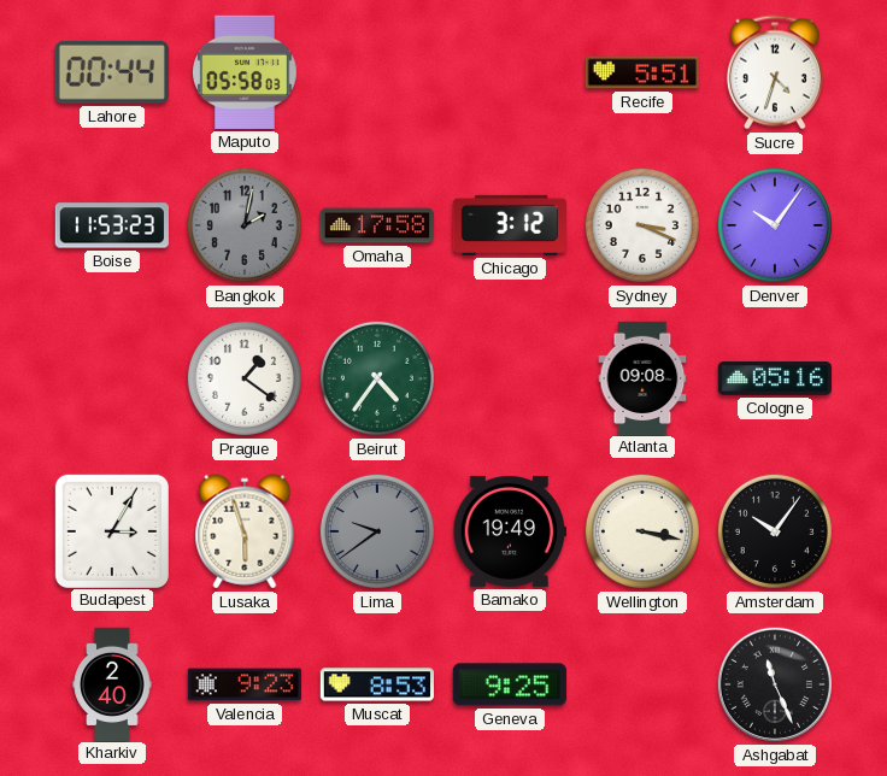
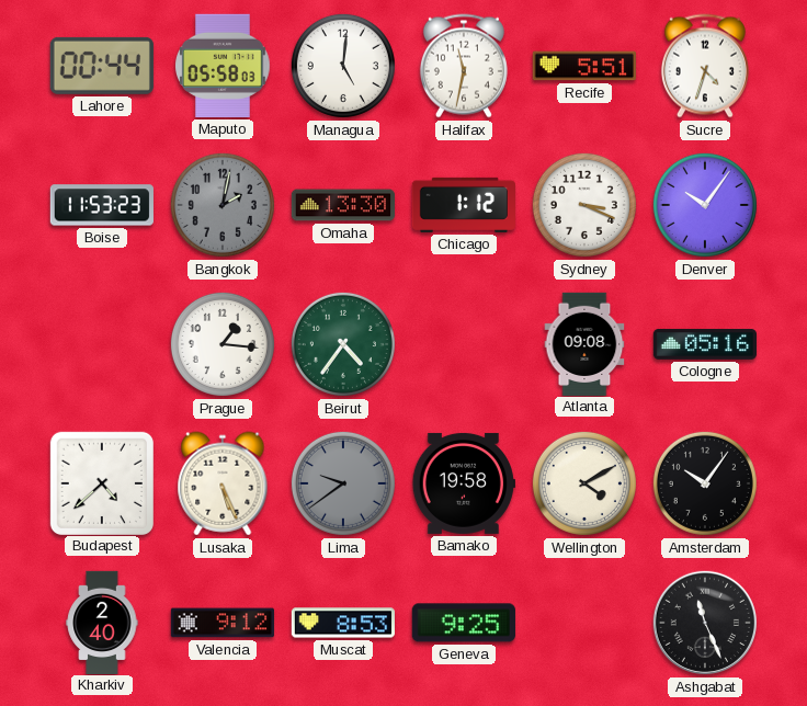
Managua: none -> 5:01 (343, 66)
Halifax: none -> 11:32 (464, 66)
Omaha: 17:58 -> 13:30 (342, 205)
Chicago: 3:12 -> 1:12 (463, 205)
Prague: 1:21 -> 1:16 (223, 344)
Budapest: 3:05 -> 4:38 (101, 482)
Lusaka: 5:57 -> 5:26 (223, 483)
Bamako: 19:49 -> 19:58 (463, 483)
Wellington: 3:17 -> 4:10 (584, 483)
Valencia: 9:23 -> 9:12 (223, 623)
